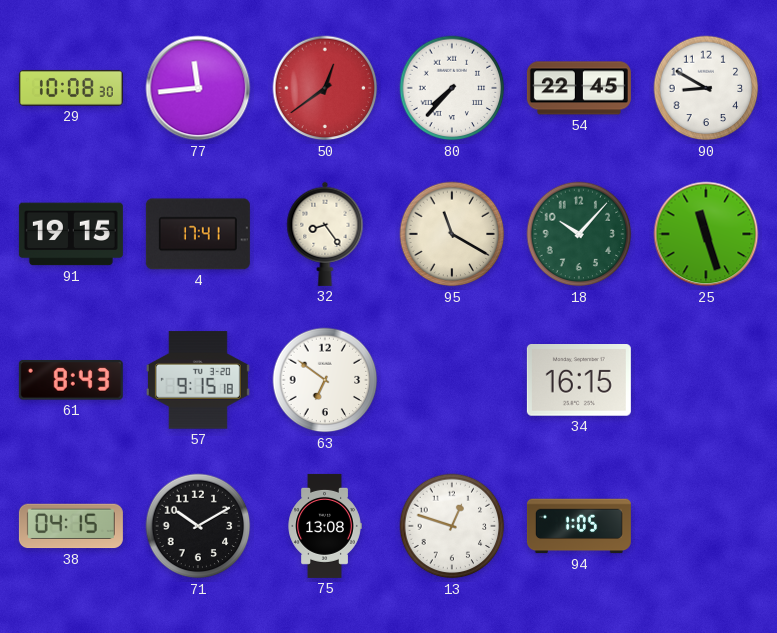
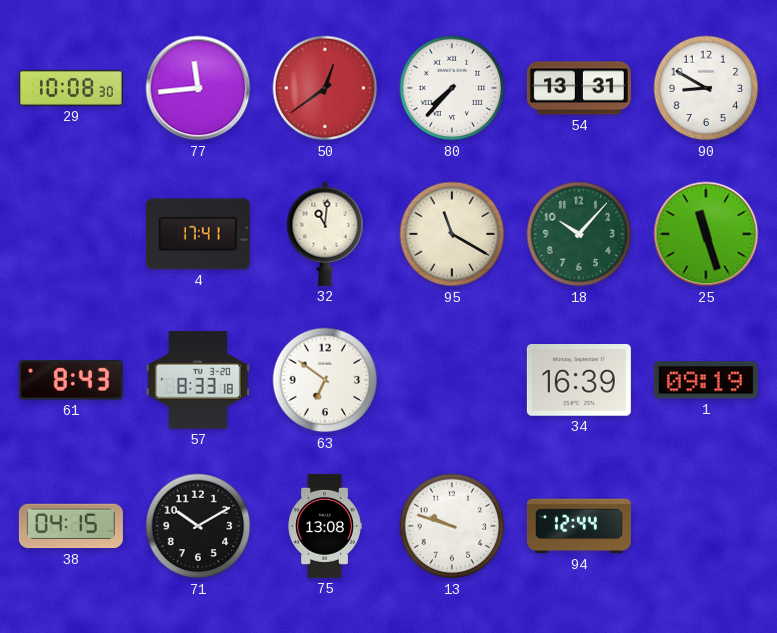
54: 22:45 -> 13:31 (579, 88)
91: 19:15 -> none (71, 234)
32: 8:24 -> 11:01 (325, 234)
57: 9:15 -> 8:33 (198, 380)
34: 16:15 -> 16:39 (579, 381)
1: none -> 09:19 (706, 380)
13: 12:48 -> 9:48 (452, 526)
94: 1:05 -> 12:44 (579, 526)
